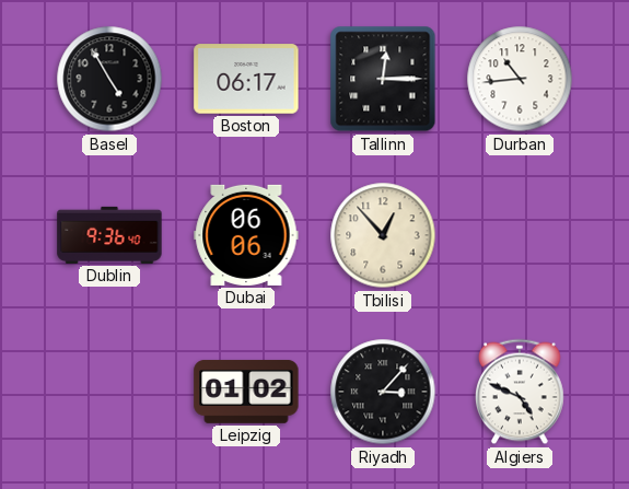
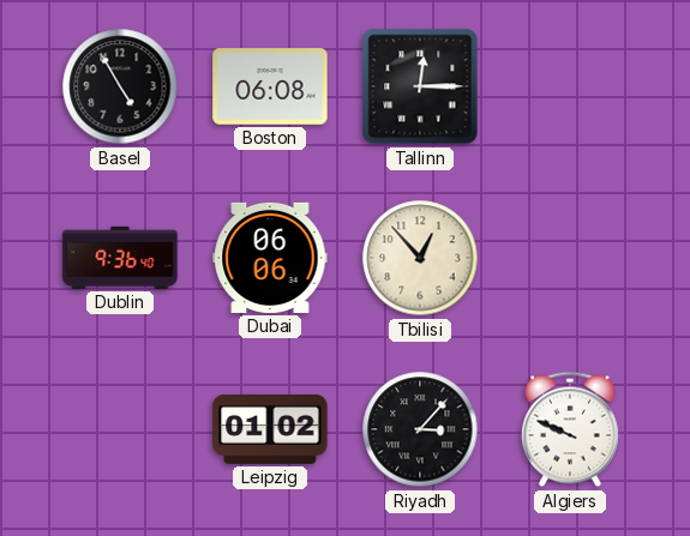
Boston: 06:17 -> 06:08 (270, 86)
Durban: 10:44 -> none (520, 79)
Algiers: 4:49 -> 9:49 (571, 429)
